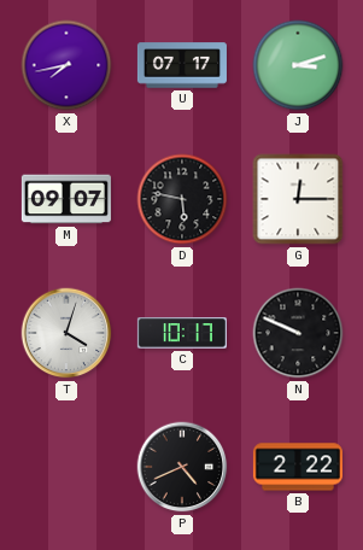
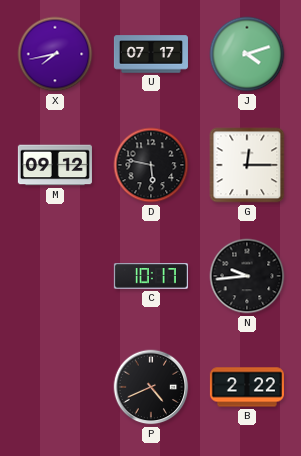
J: 3:12 -> 4:12 (247, 54)
M: 09:07 -> 09:12 (55, 165)
T: 4:03 -> none (66, 333)
N: 9:49 -> 9:44 (247, 276)
